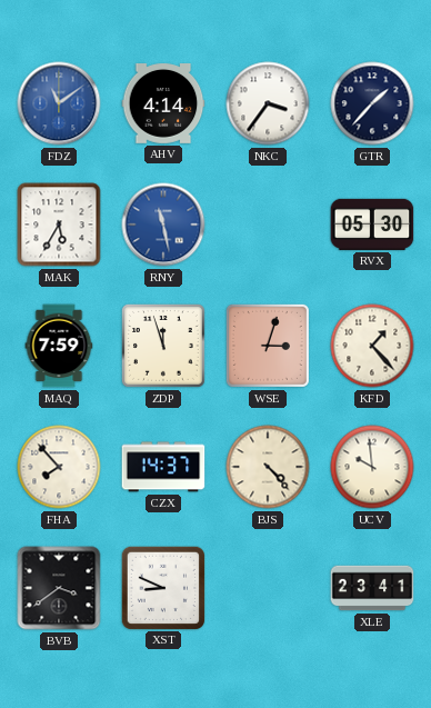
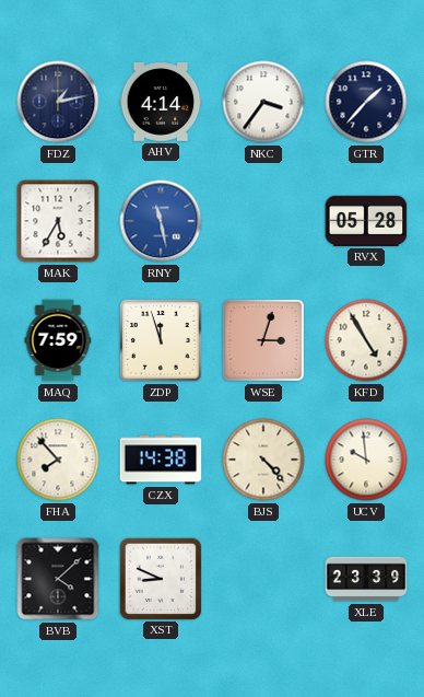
FDZ: 11:09 -> 1:13 (58, 102)
FDZ dial: blue -> navy (58, 102)
RVX: 05:30 -> 05:28 (366, 221)
KFD: 1:23 -> 4:55 (366, 340)
CZX: 14:37 -> 14:38 (161, 460)
BVB: 3:39 -> 4:08 (58, 579)
XLE: 23:41 -> 23:39 (366, 579)
